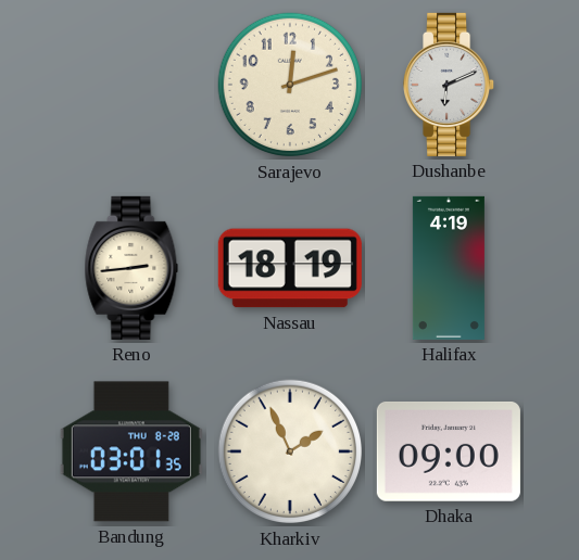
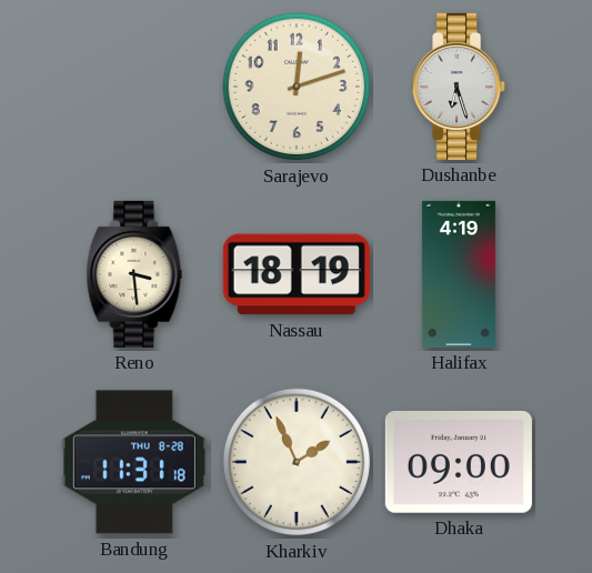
Dushanbe: 6:11 -> 6:27 (460, 87)
Reno: 2:44 -> 3:29 (134, 274)
Bandung: 03:01 -> 11:31 (134, 462)
